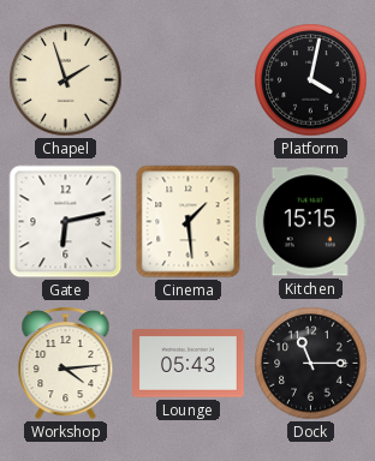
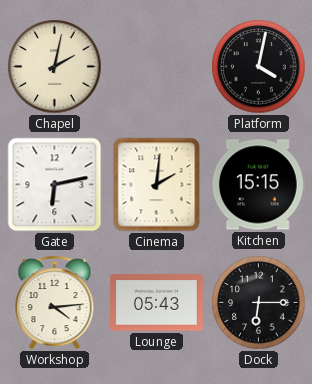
Chapel: 1:57 -> 2:02 (55, 67)
Cinema: 1:29 -> 2:01 (157, 185)
Dock: 11:15 -> 6:15 (259, 303)
